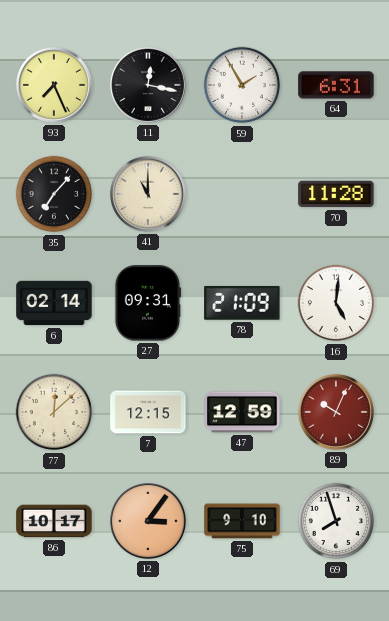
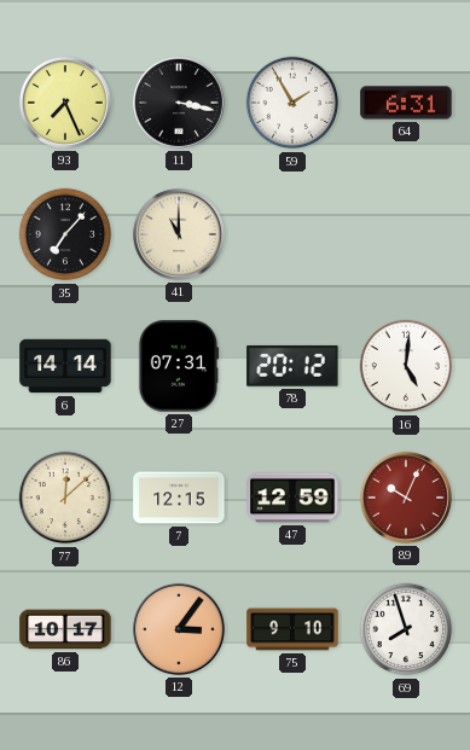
11: 12:17 -> 3:17 (179, 103)
70: 11:28 -> none (336, 194)
6: 02:14 -> 14:14 (65, 366)
27: 09:31 -> 07:31 (179, 366)
78: 21:09 -> 20:12 (292, 366)
